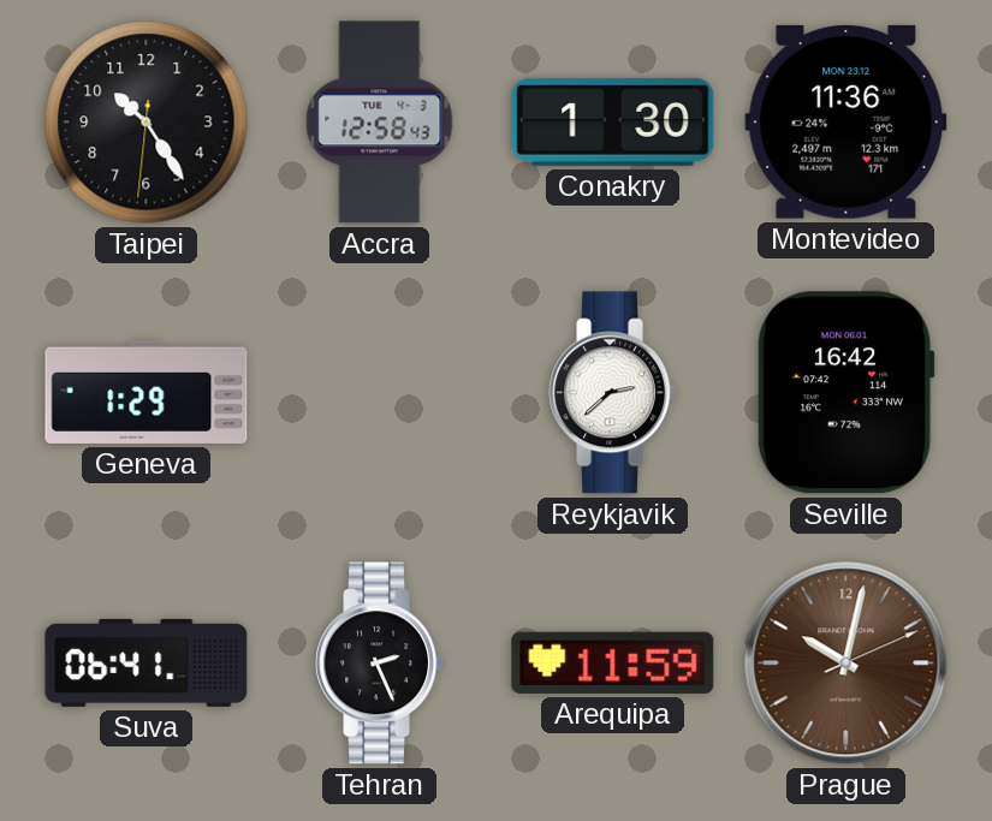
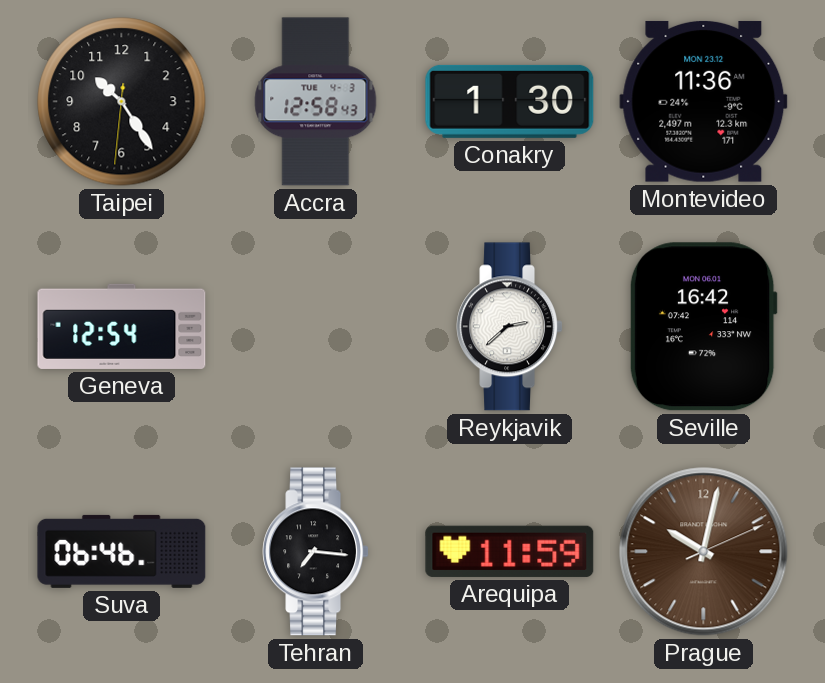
Geneva: 1:29 -> 12:54 (122, 326)
Suva: 06:41 -> 06:46 (122, 551)
Tehran: 2:26 -> 7:16 (315, 552)
